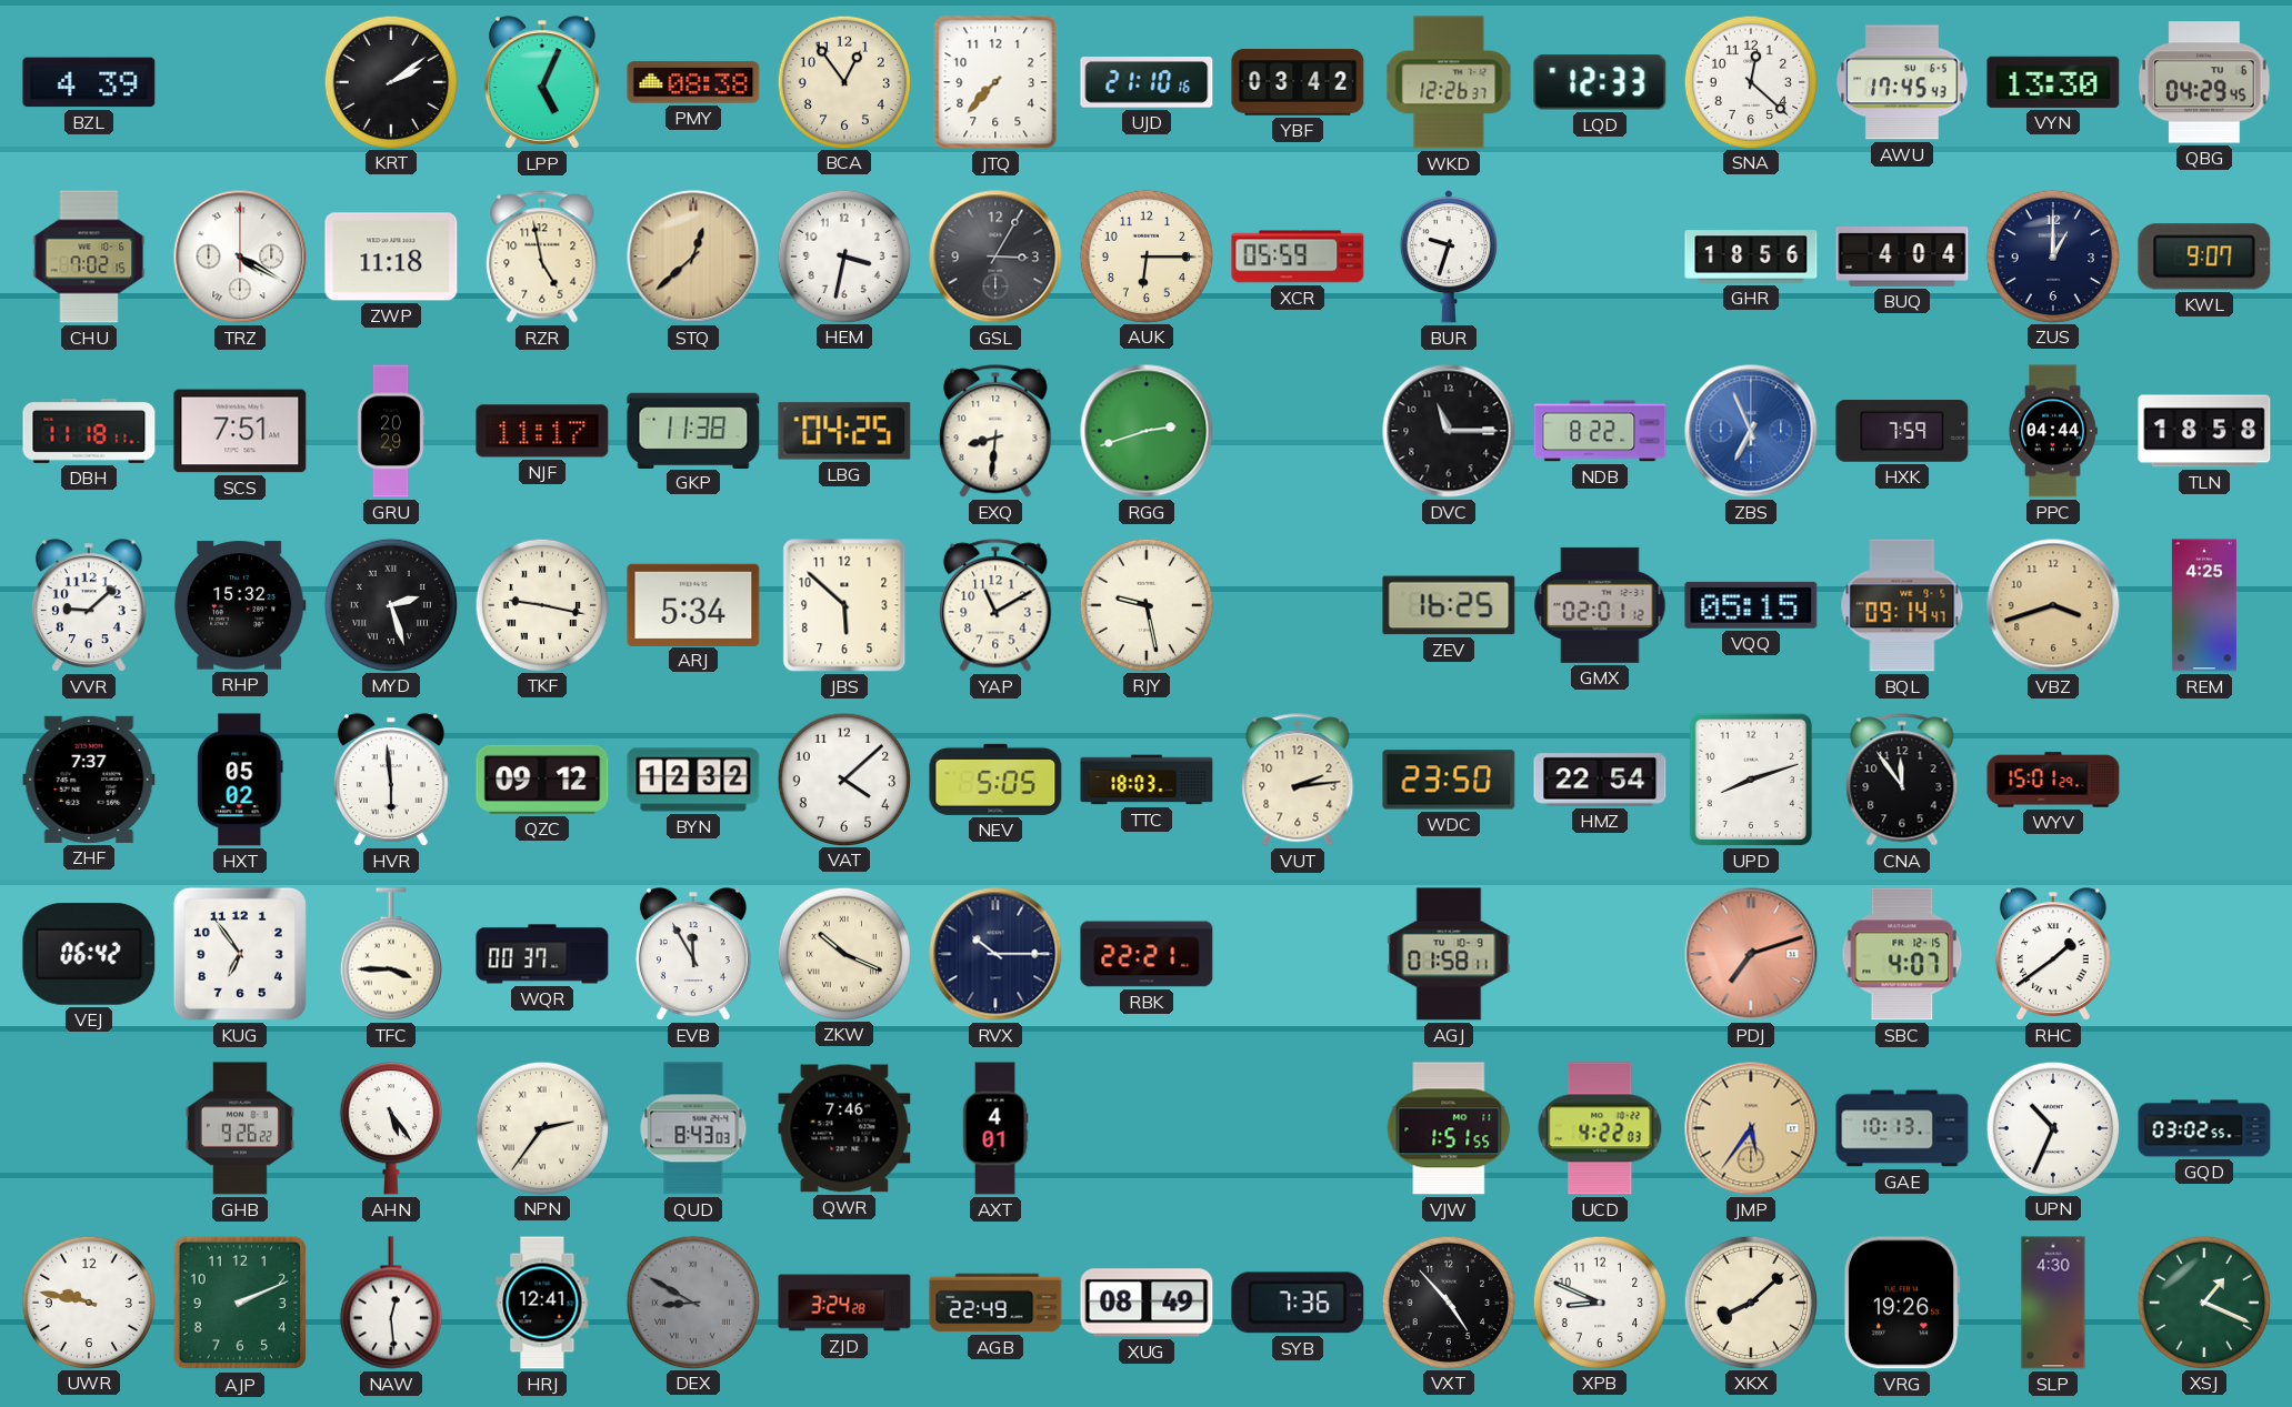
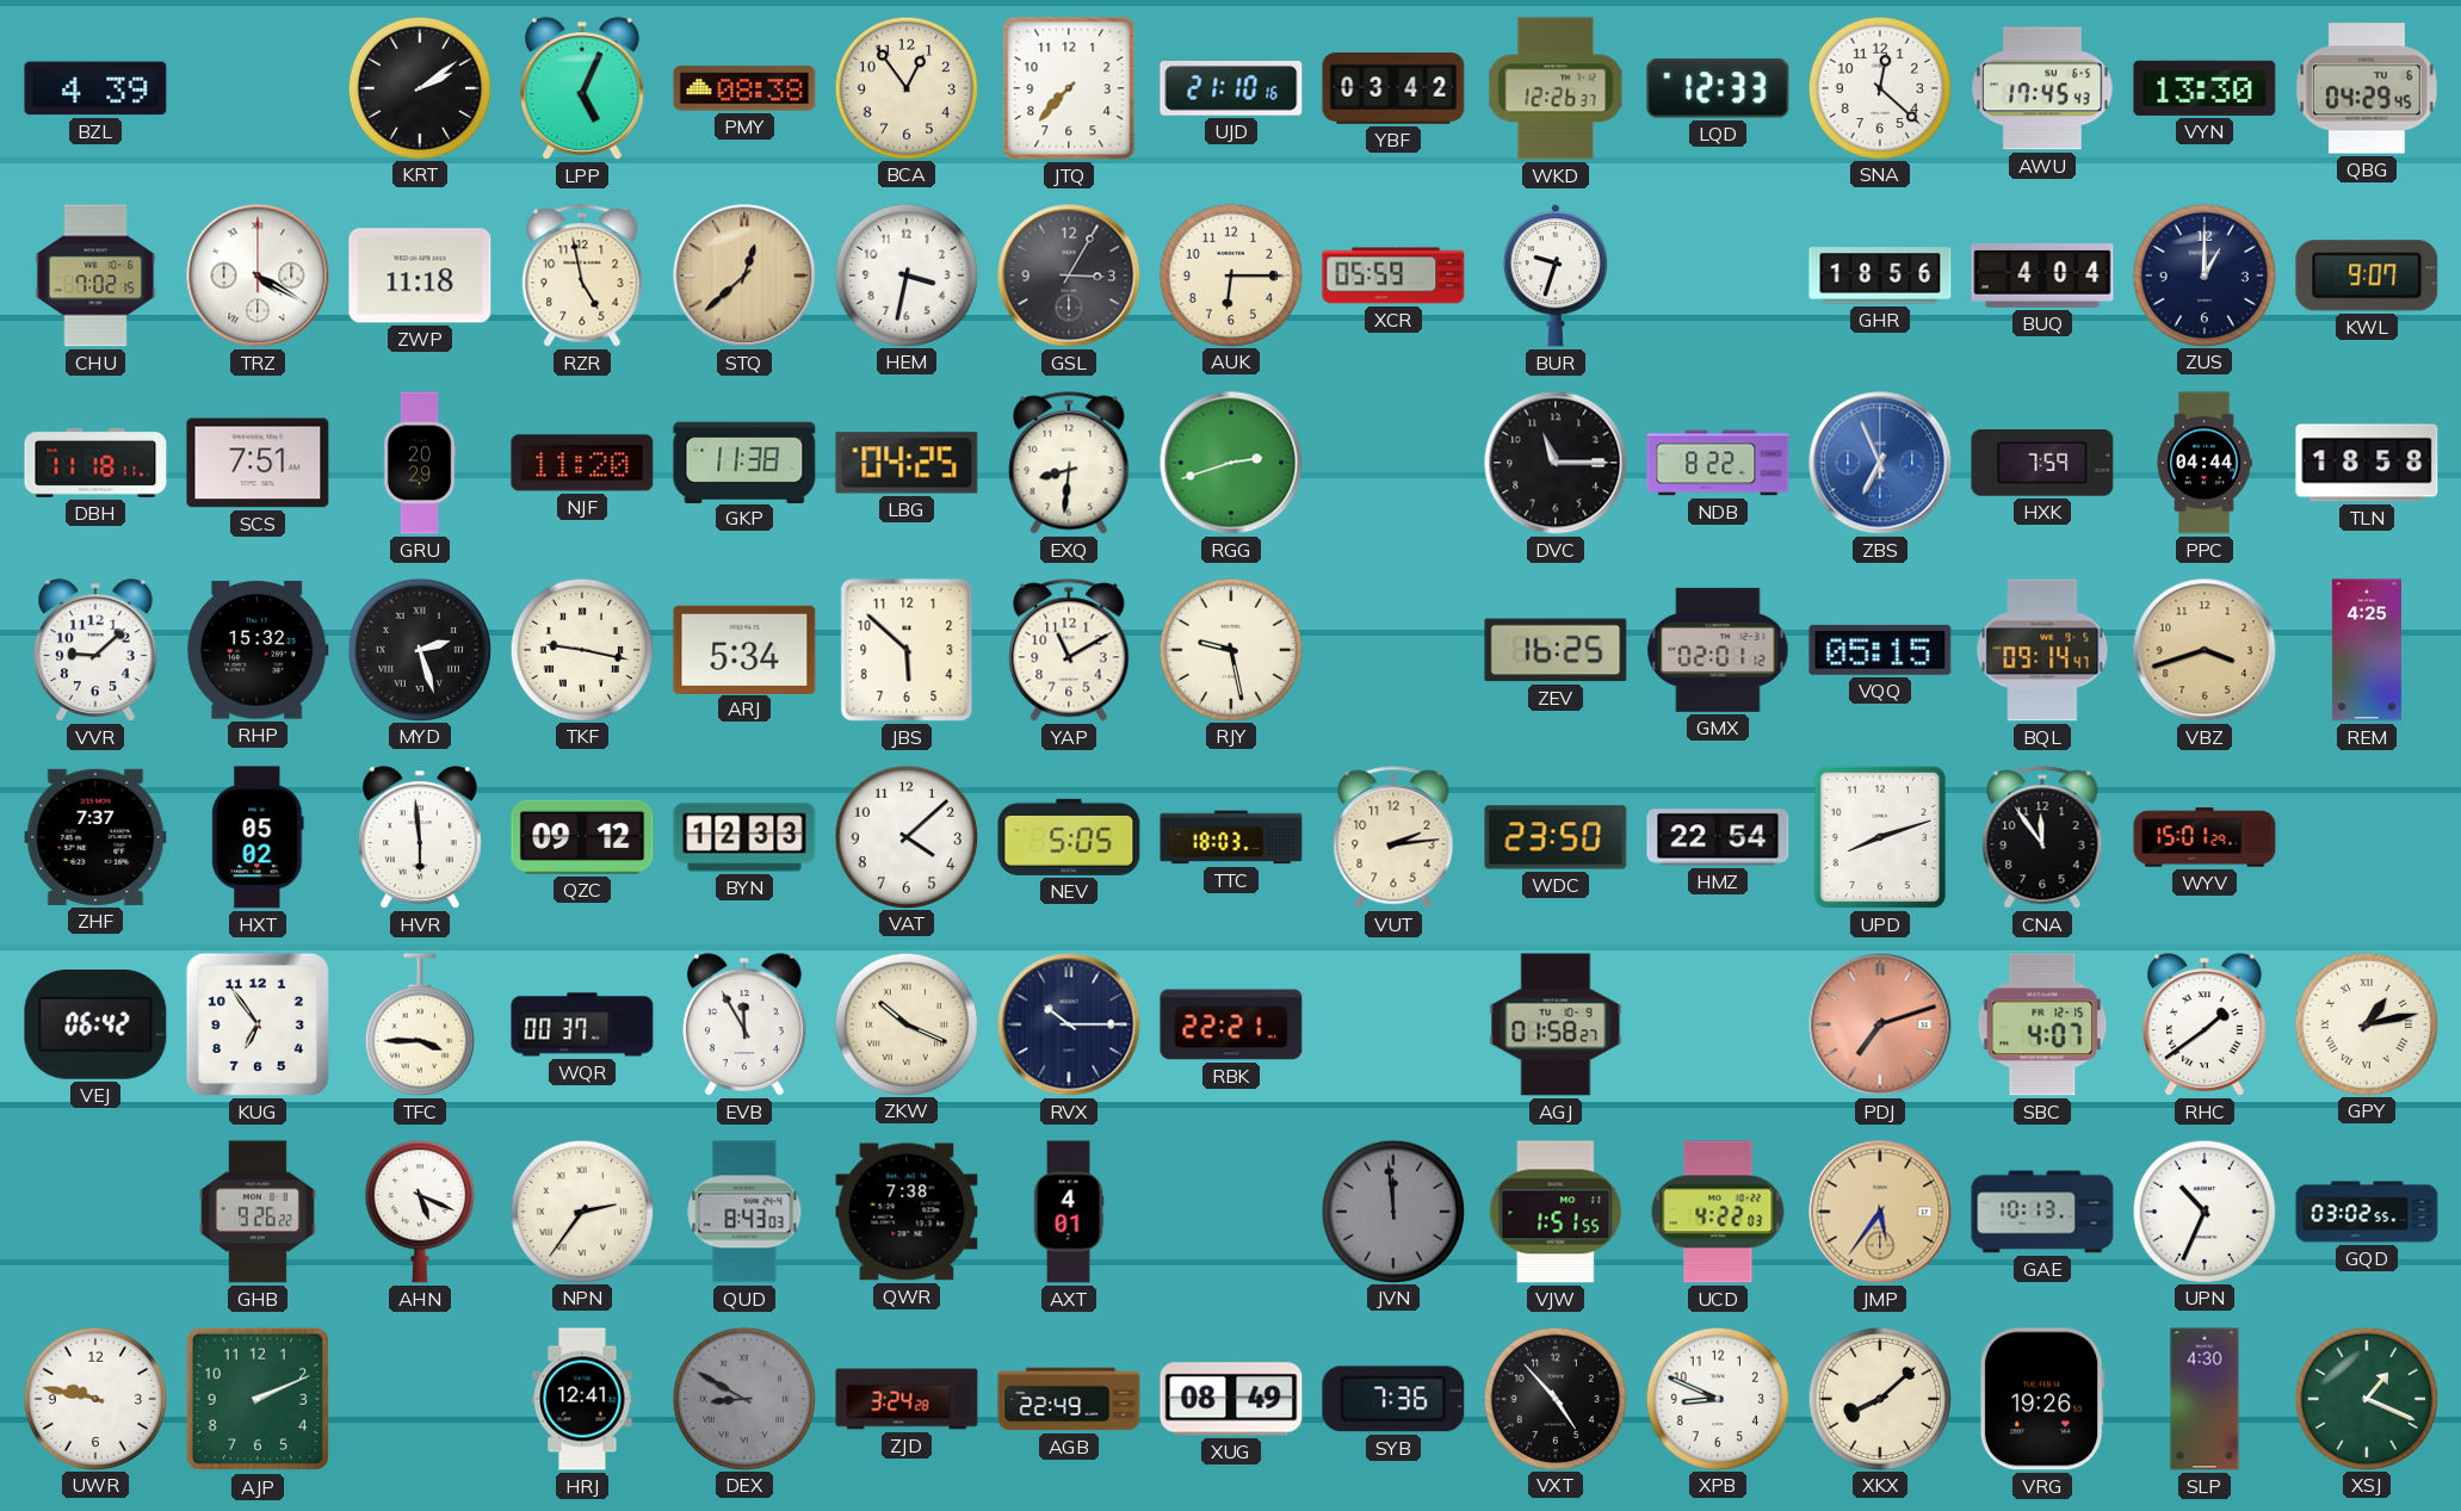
NJF: 11:17 -> 11:20 (582, 463)
BYN: 12:32 -> 12:33 (744, 837)
AGJ: 01:58:11 -> 01:58:27 (1556, 1024)
GPY: none -> 1:13 (2366, 1023)
AHN: 5:24 -> 5:19 (420, 1212)
QWR: 7:46 -> 7:38 (907, 1212)
JVN: none -> 11:59 (1392, 1210)
NAW: 12:29 -> none (391, 1303)
